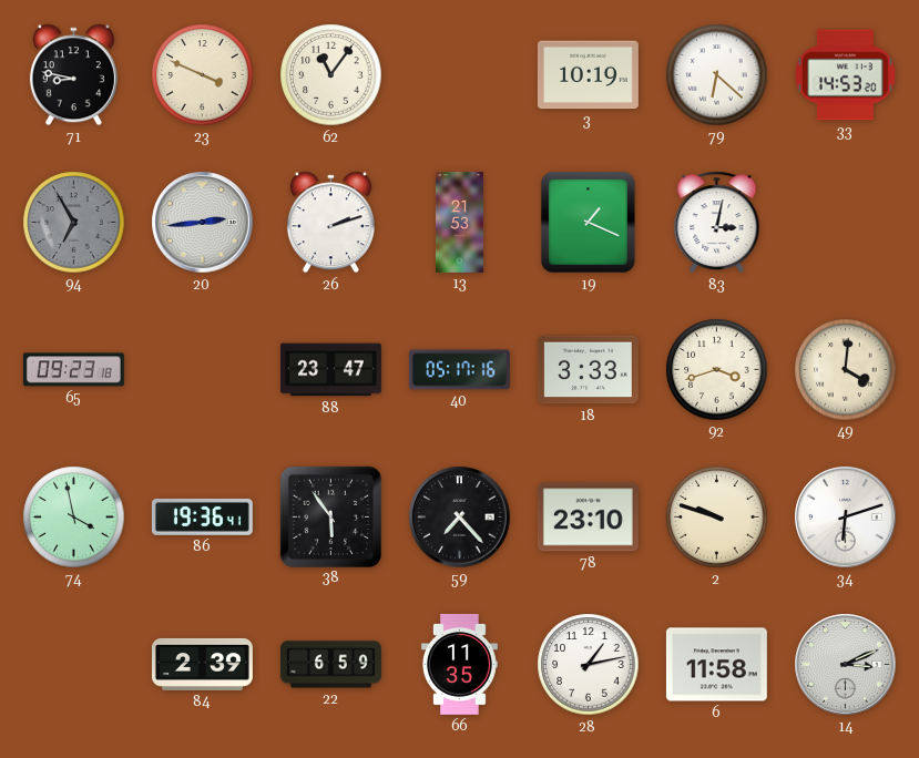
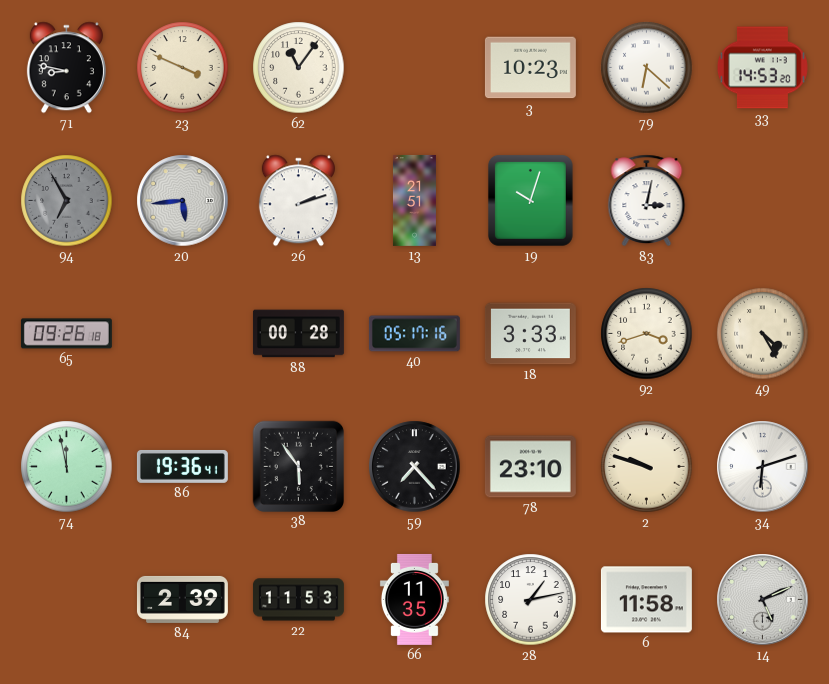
3: 10:19 -> 10:23 (530, 68)
20: 2:44 -> 5:44 (183, 201)
13: 21:53 -> 21:51 (414, 200)
19: 1:19 -> 10:03 (530, 200)
65: 09:23 -> 09:26 (66, 334)
88: 23:47 -> 00:28 (298, 334)
49: 4:01 -> 4:25 (763, 334)
74: 3:58 -> 11:58 (67, 467)
22: 6:59 -> 11:53 (298, 600)
14: 3:11 -> 5:11 (763, 600)
